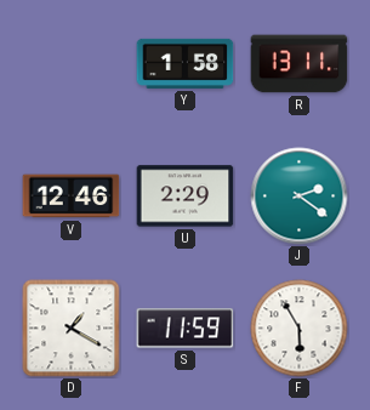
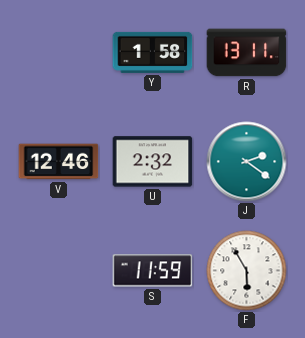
U: 2:29 -> 2:32 (153, 162)
D: 1:20 -> none (72, 329)
